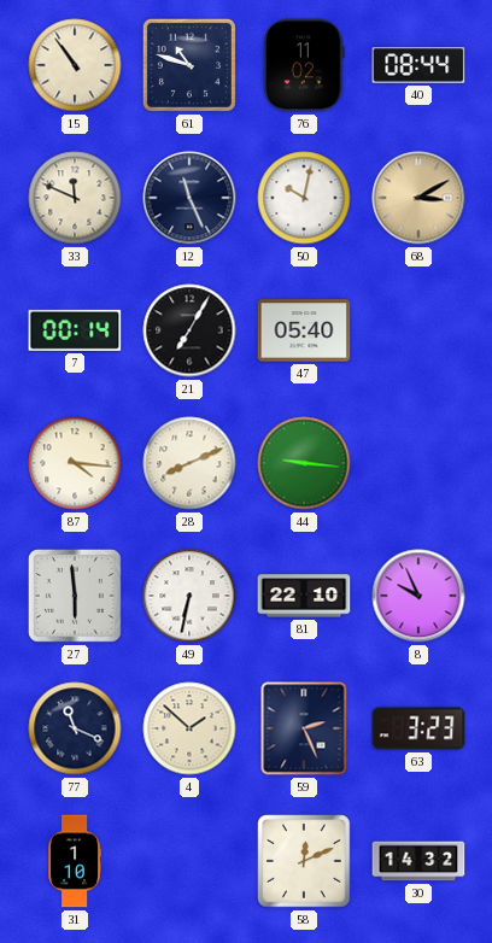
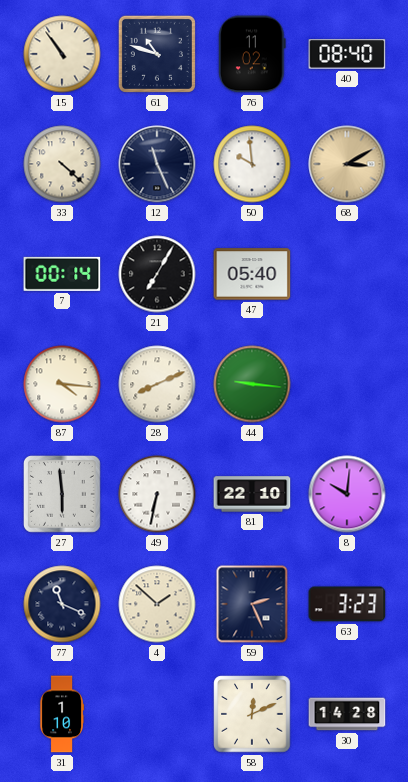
40: 08:44 -> 08:40 (347, 54)
33: 11:49 -> 4:22 (62, 164)
50: 10:02 -> 9:59 (252, 164)
8: 9:56 -> 10:01 (347, 494)
30: 14:32 -> 14:28 (347, 714)
